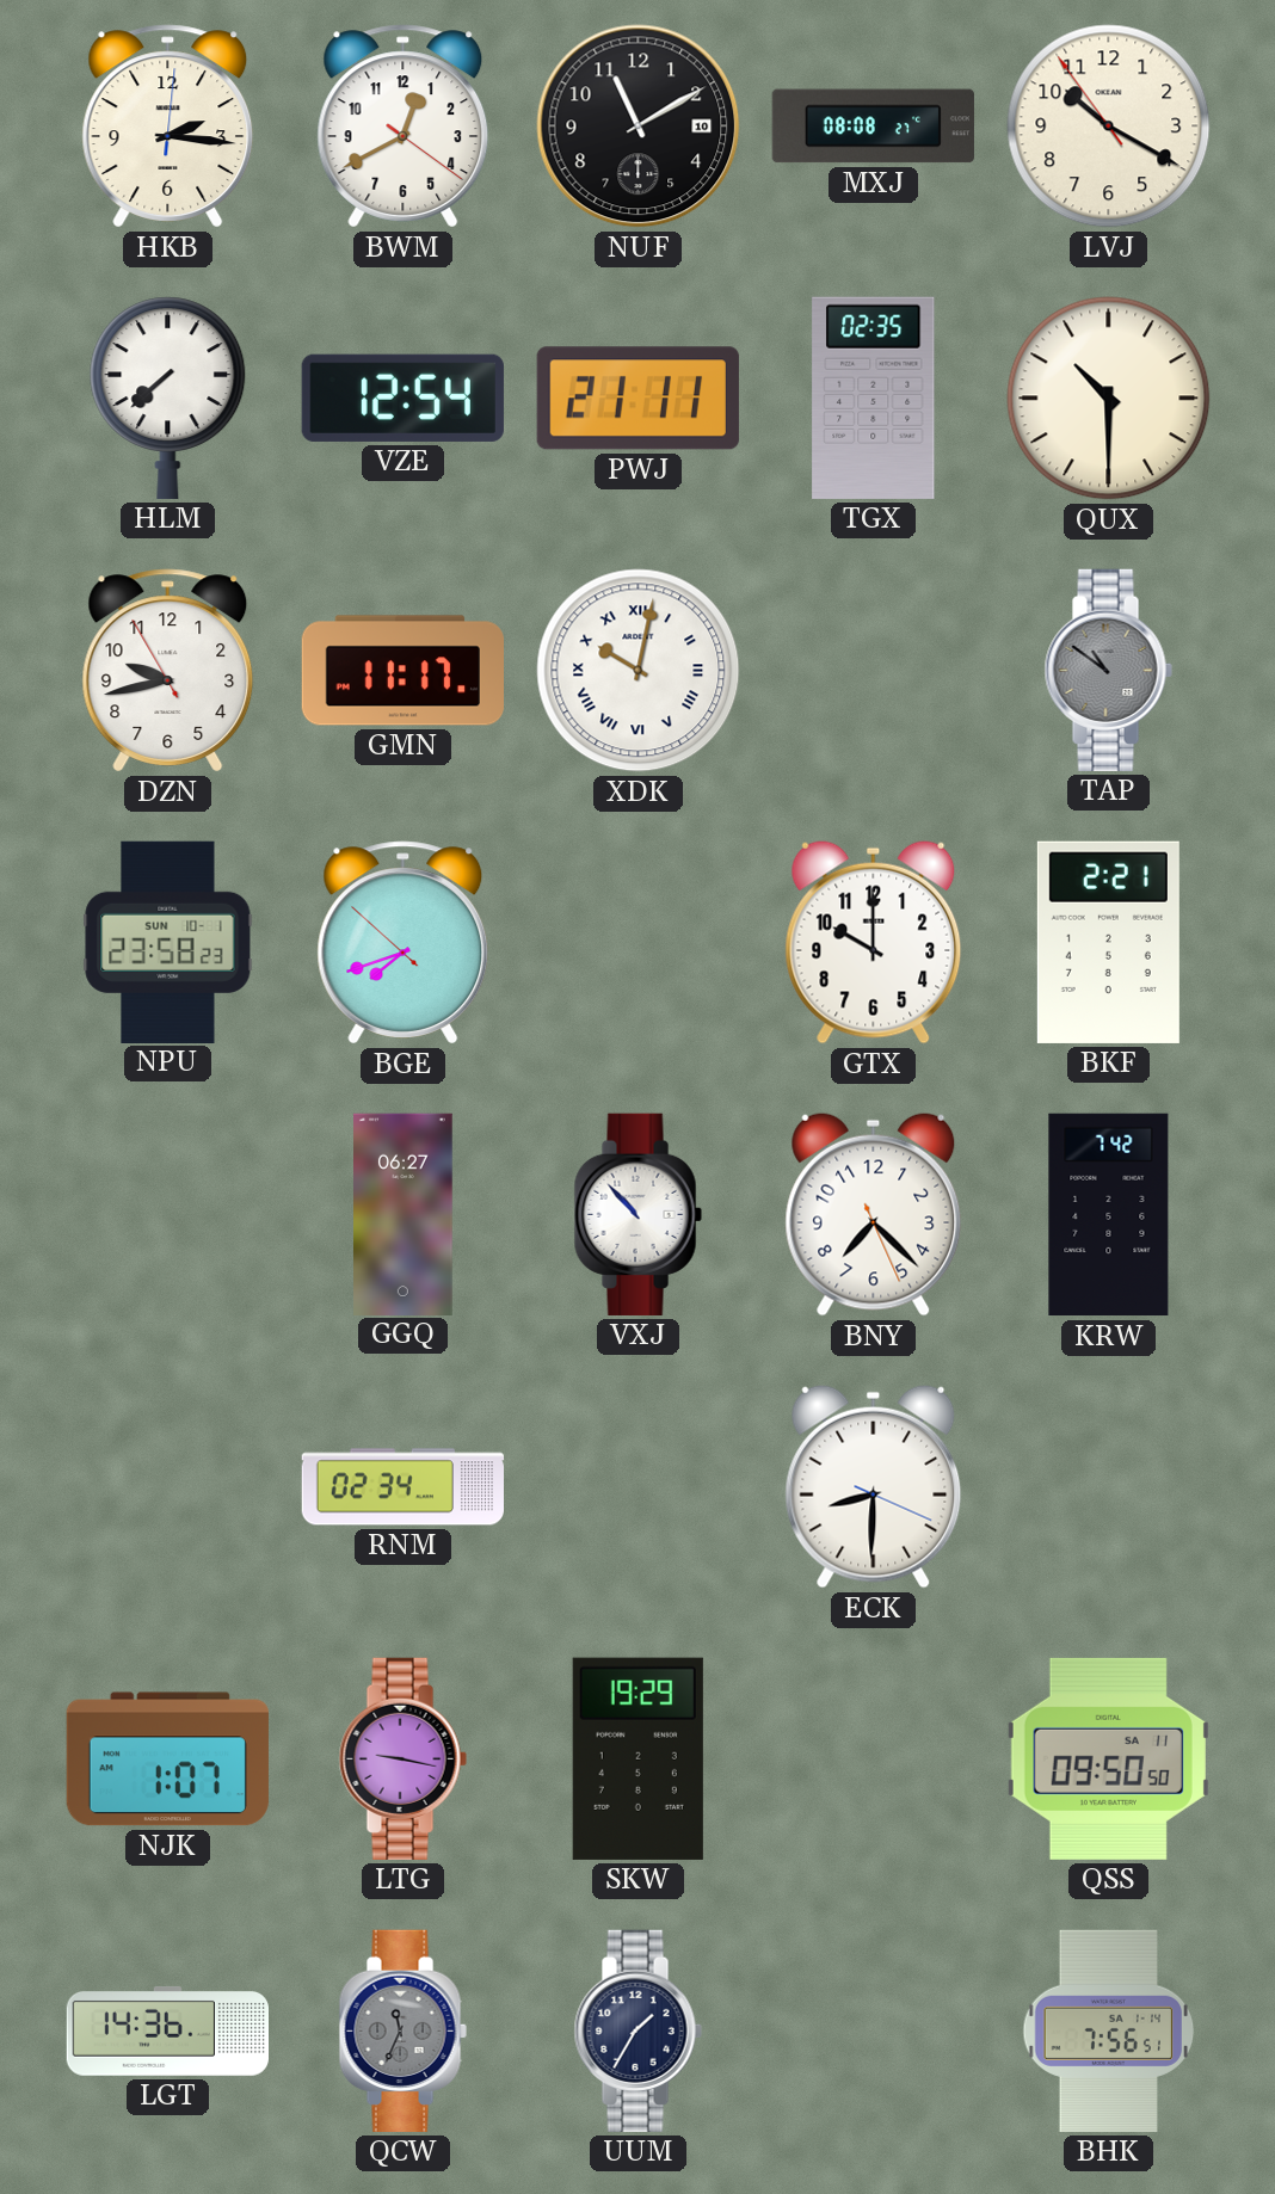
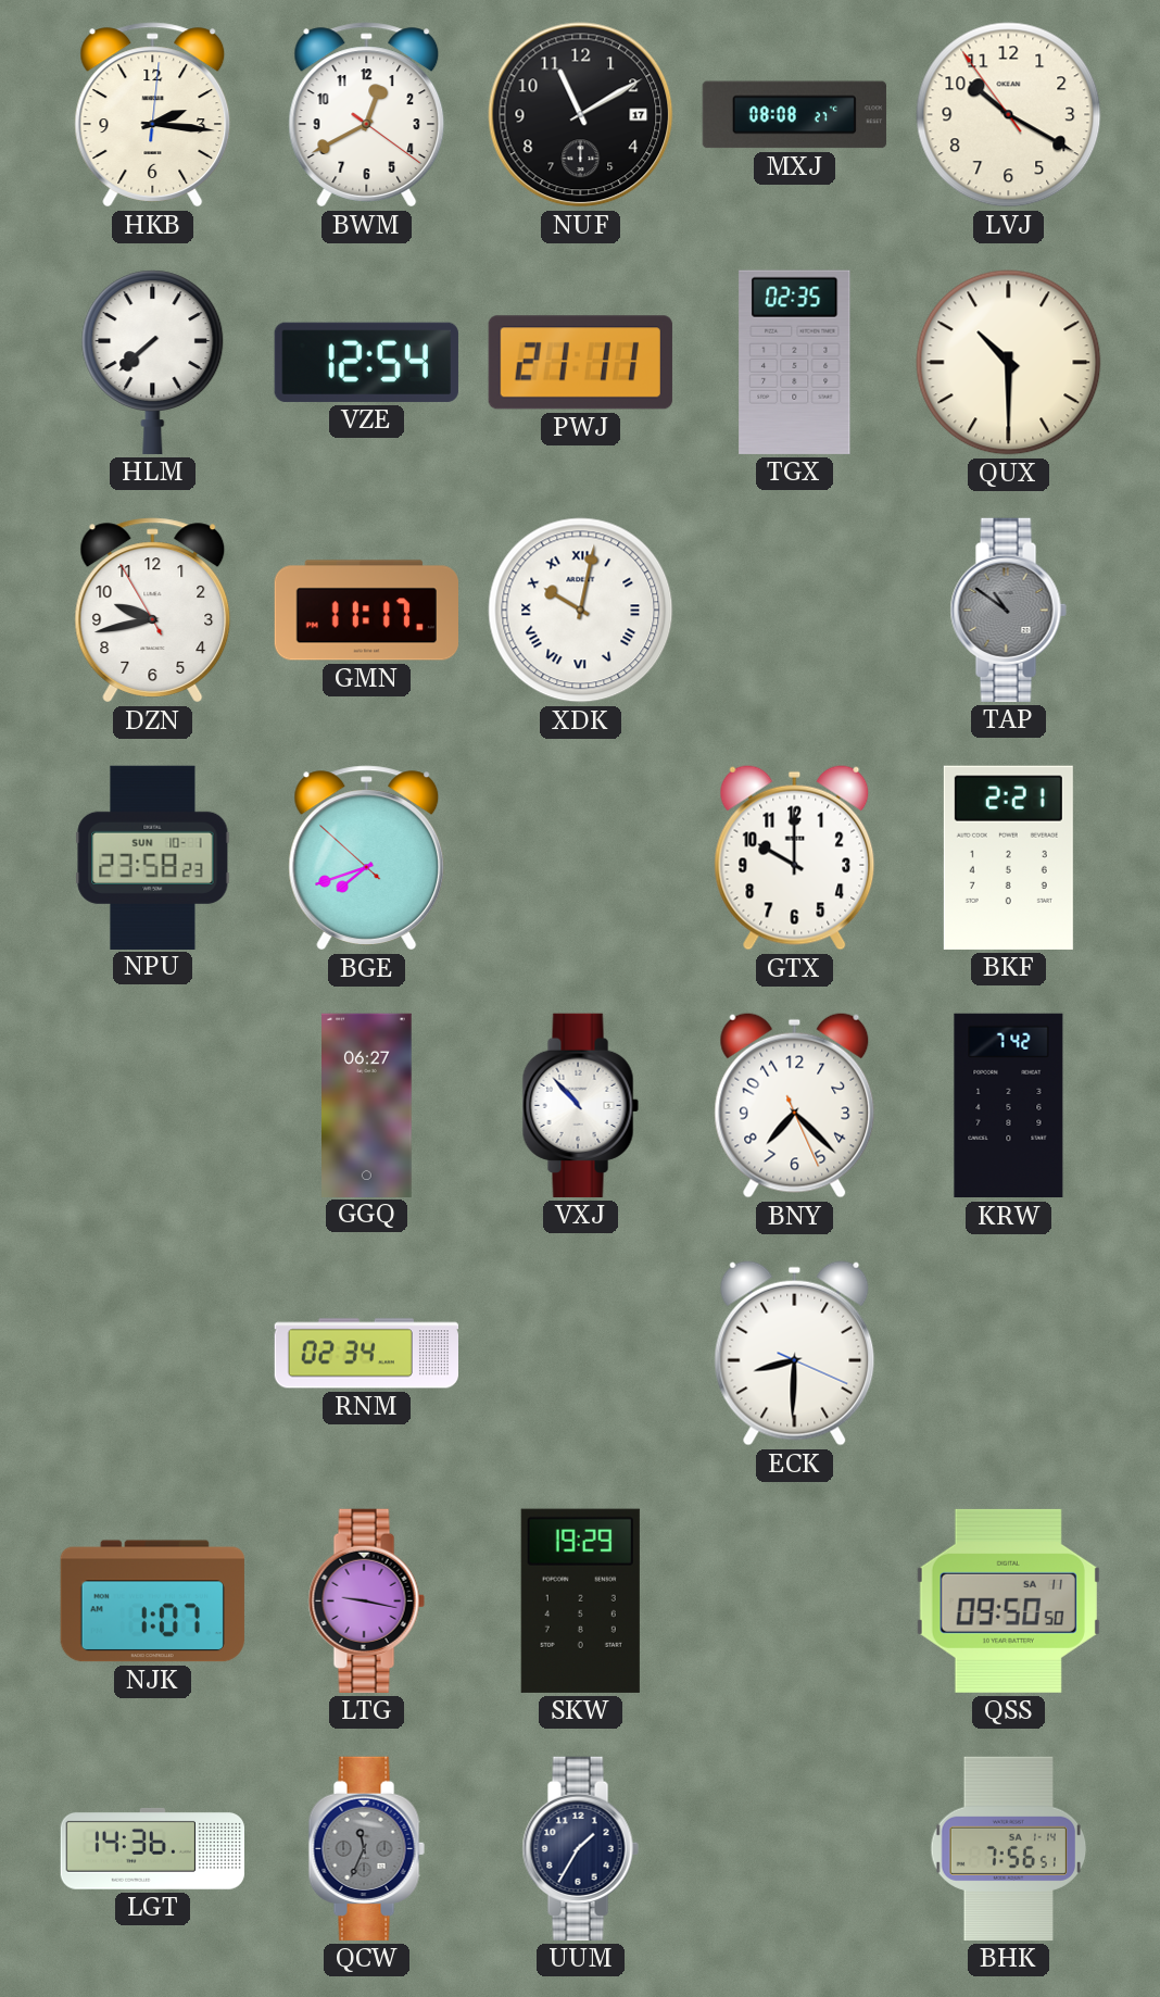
NUF date: 10 -> 17 (581, 115)
